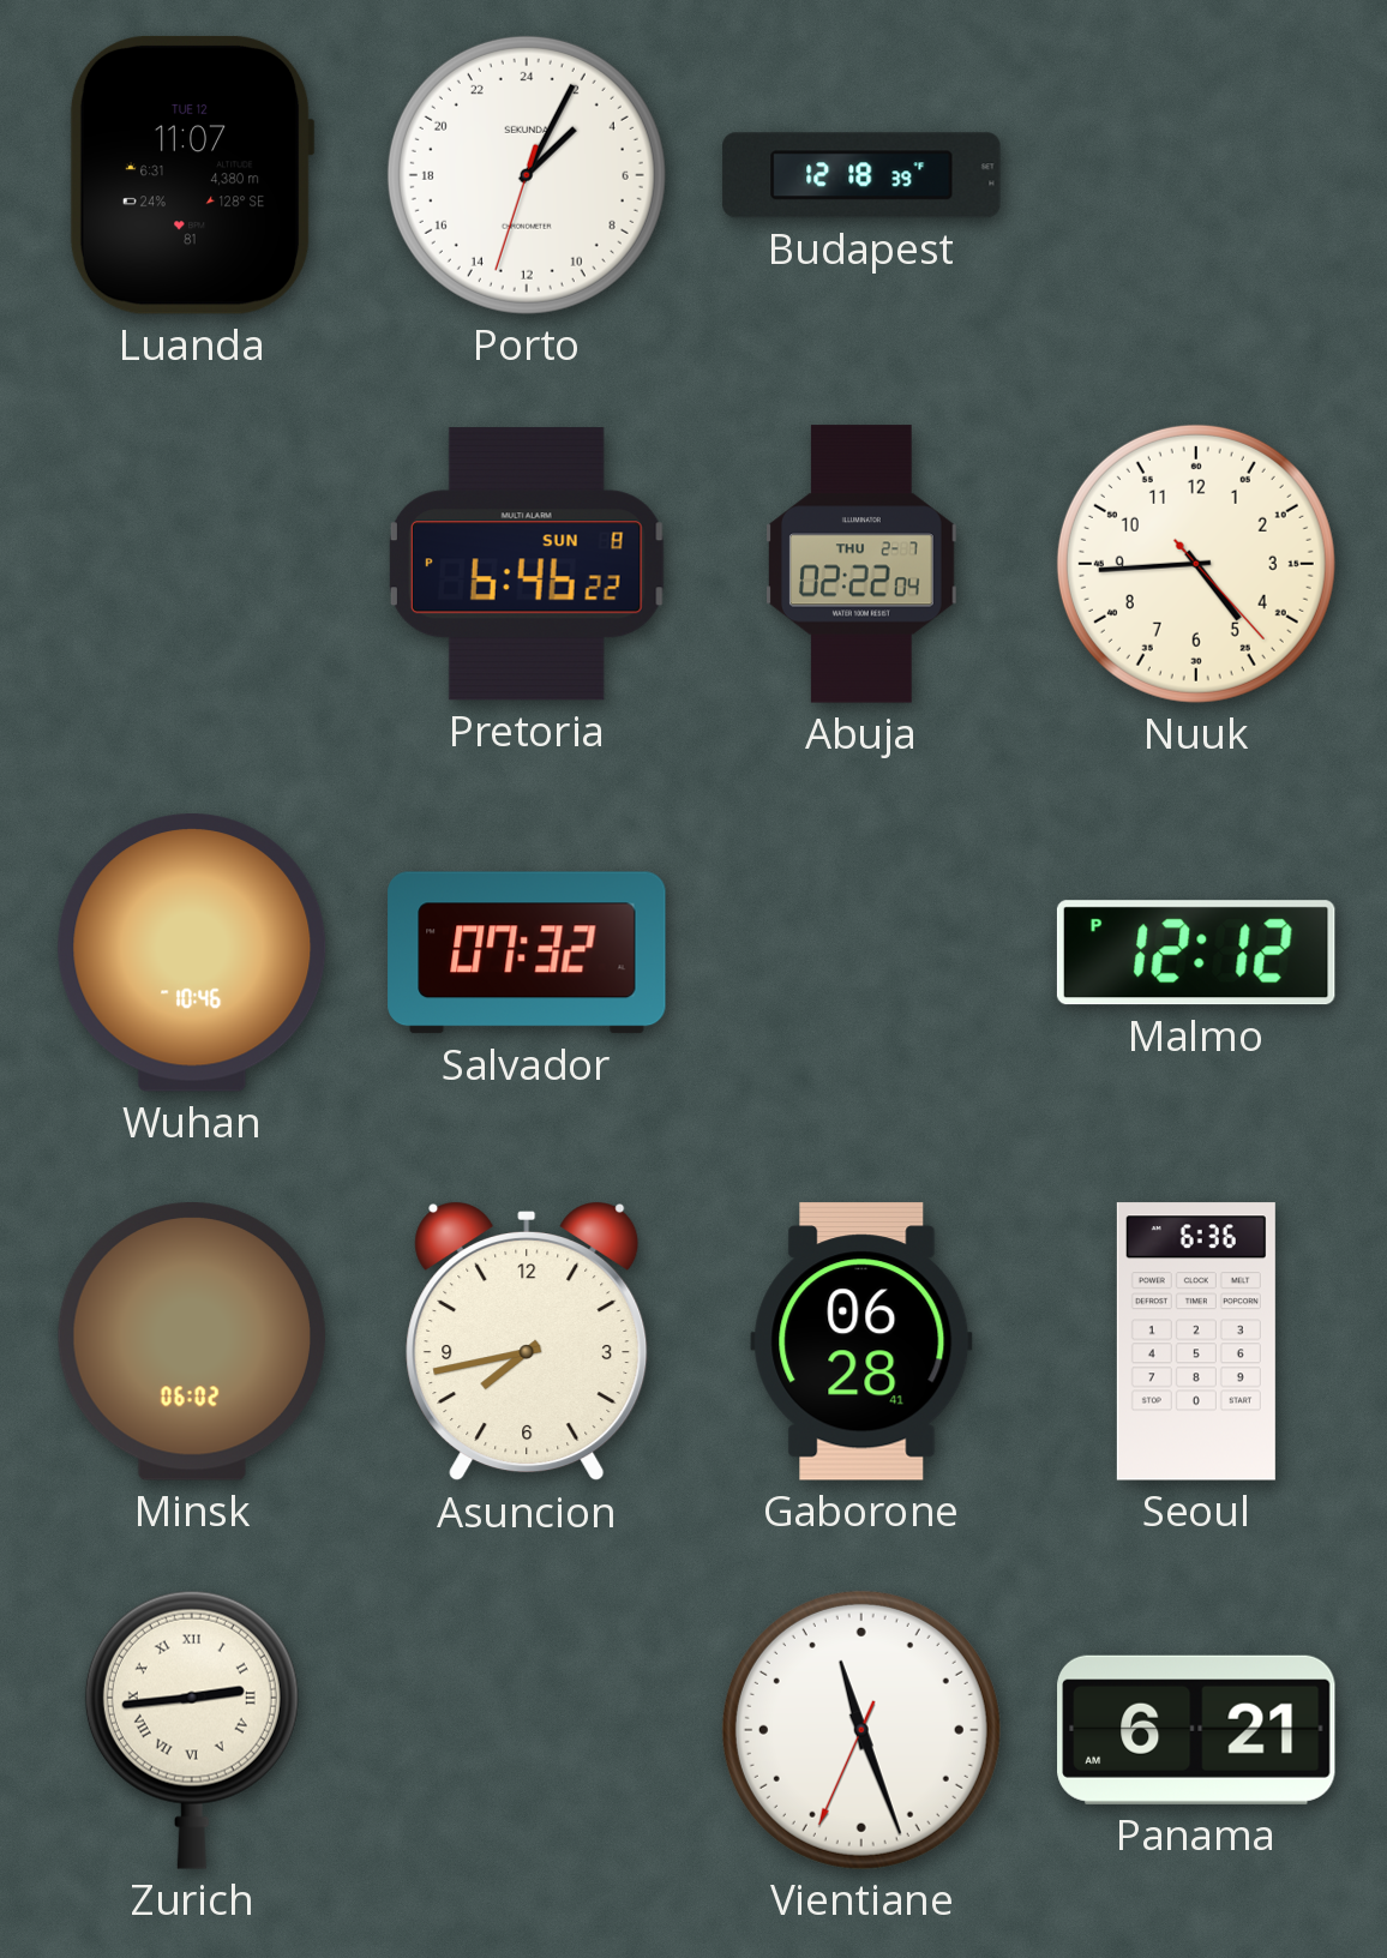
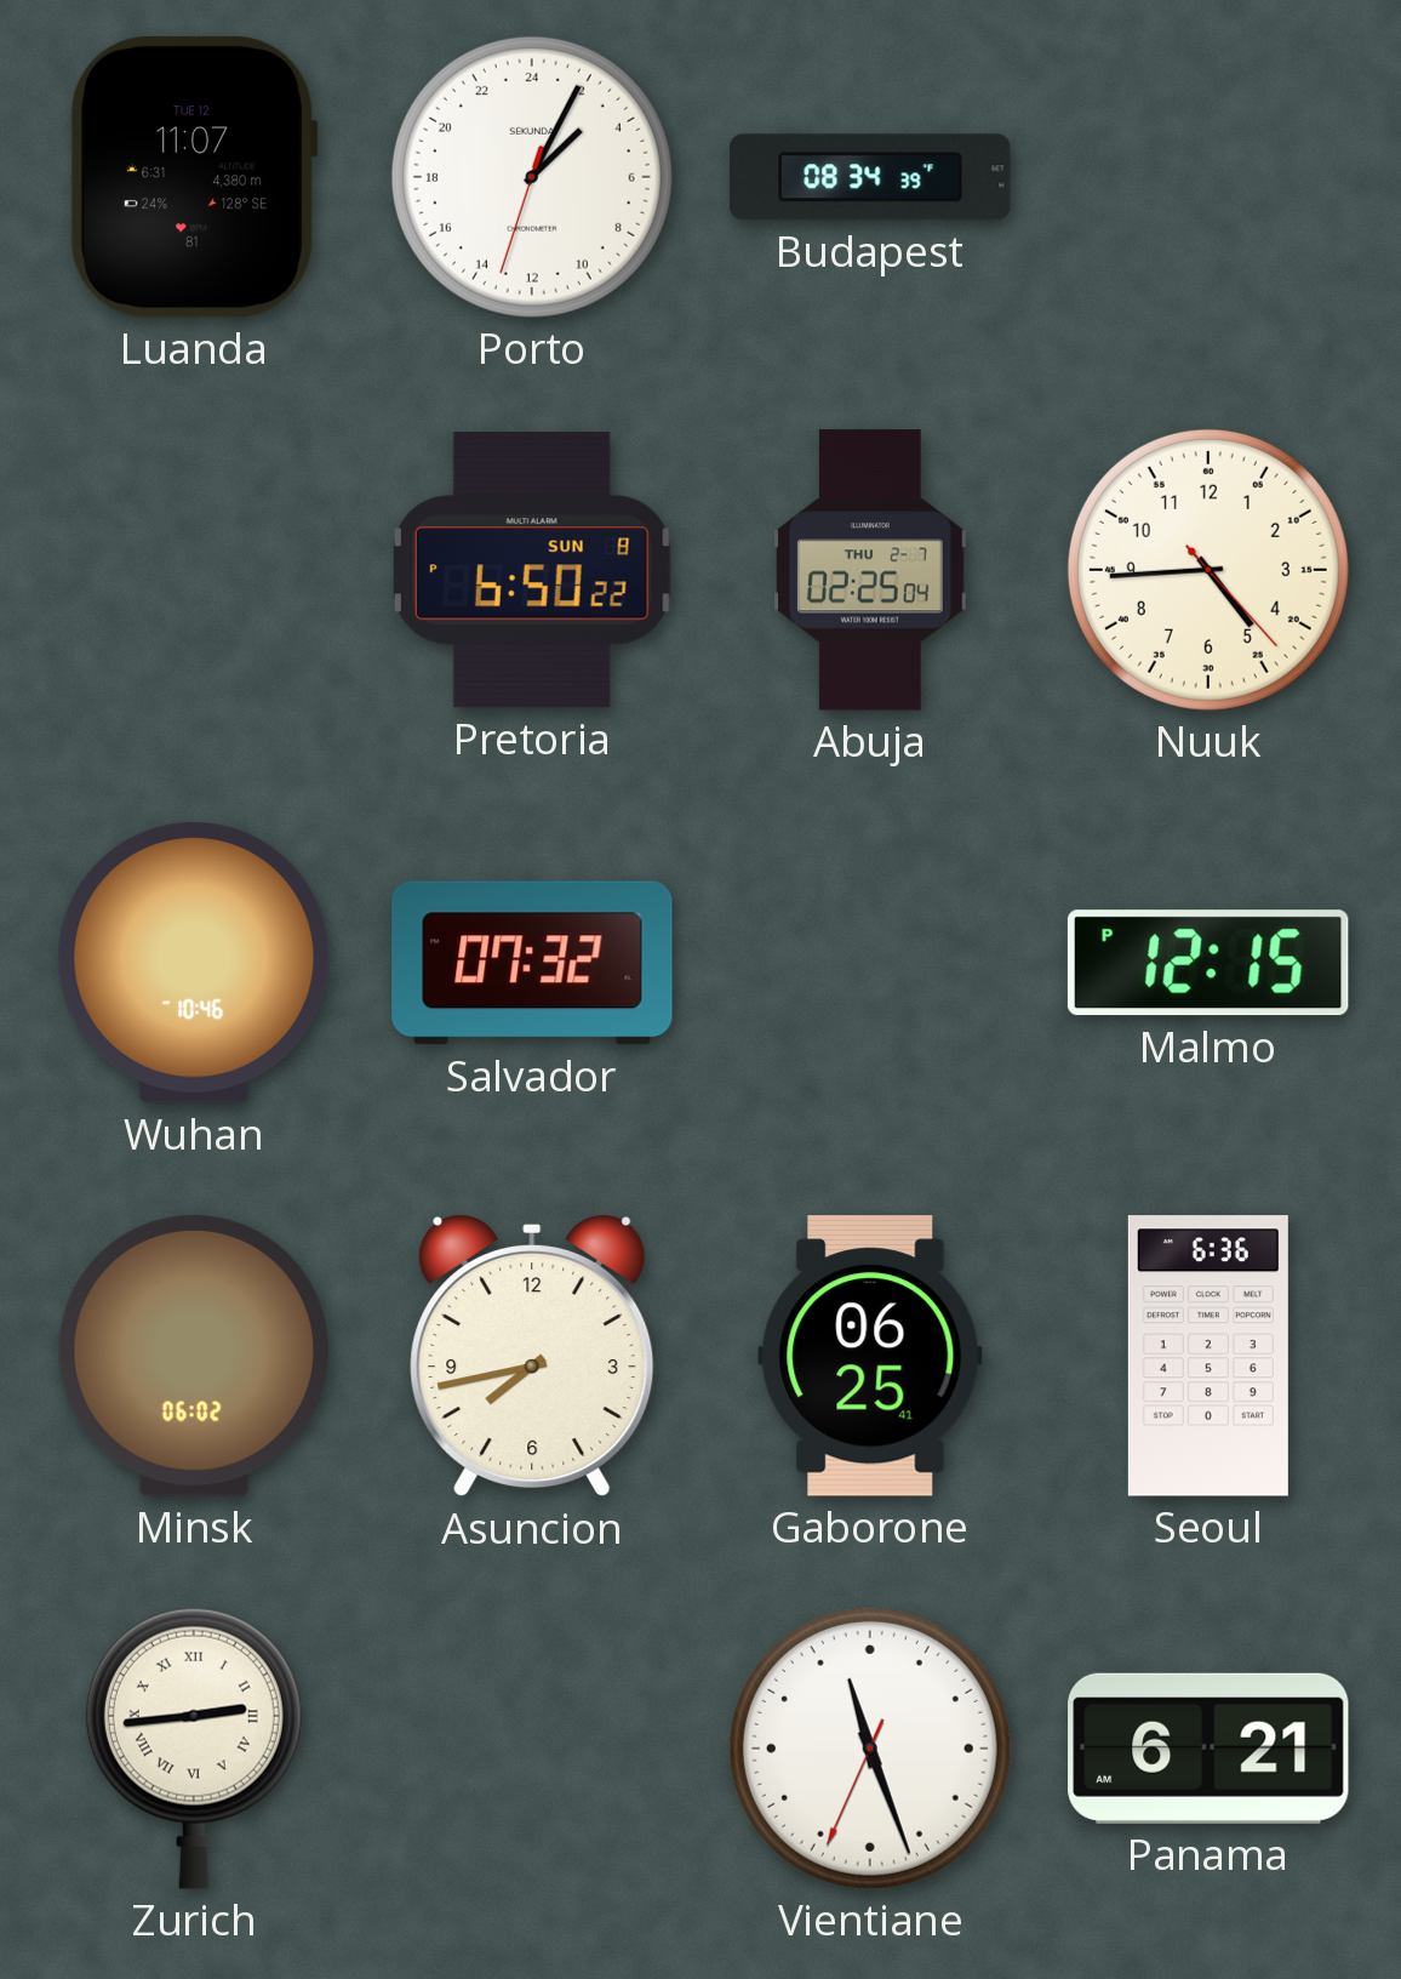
Budapest: 12:18 -> 08:34 (870, 177)
Pretoria: 6:46 -> 6:50 (532, 570)
Abuja: 02:22 -> 02:25 (871, 570)
Malmo: 12:12 -> 12:15 (1208, 963)
Gaborone: 06:28 -> 06:25 (870, 1356)
